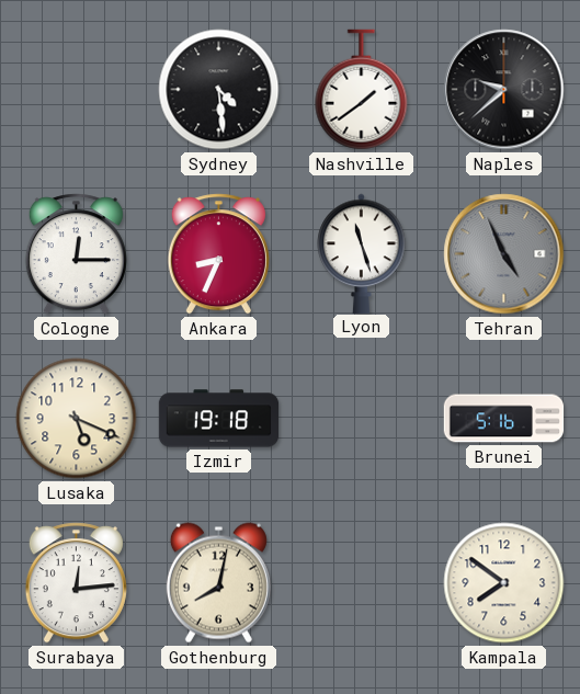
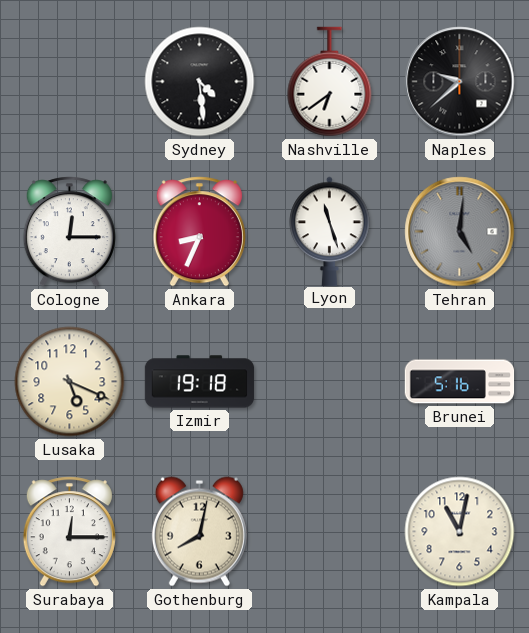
Nashville: 1:39 -> 6:39 (330, 82)
Tehran: 4:56 -> 5:01 (460, 232)
Surabaya: 12:14 -> 12:15 (69, 532)
Kampala: 7:51 -> 11:02 (460, 532)
